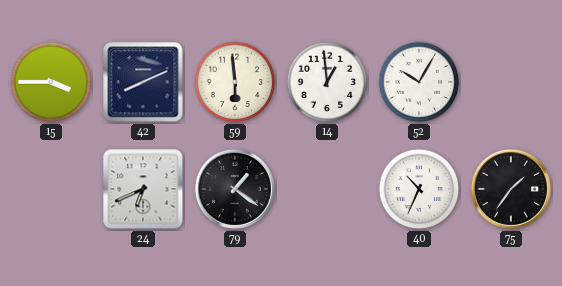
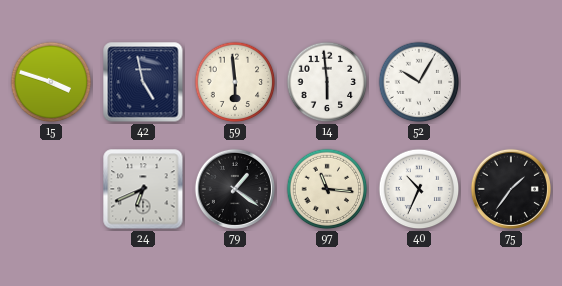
15: 3:45 -> 3:48 (51, 82)
42: 8:11 -> 4:58 (143, 82)
14: 12:59 -> 5:59 (327, 82)
97: none -> 11:16 (327, 189)
